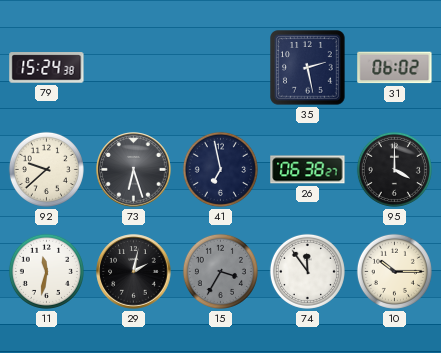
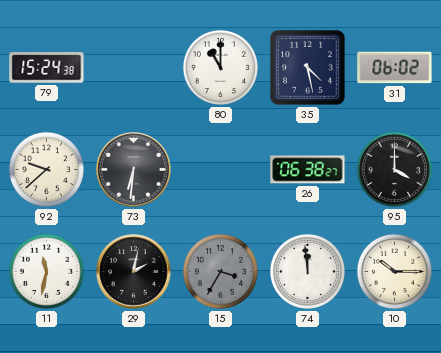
80: none -> 11:00 (220, 67)
35: 2:28 -> 4:28 (308, 68)
73: 6:27 -> 6:31 (134, 170)
41: 6:58 -> none (220, 169)
74: 11:54 -> 11:59 (307, 271)
